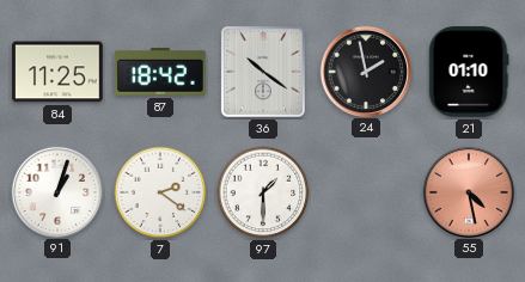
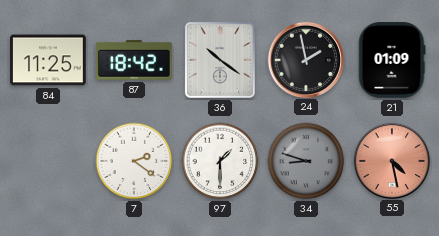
21: 01:10 -> 01:09 (392, 60)
91: 1:03 -> none (56, 191)
34: none -> 8:48 (306, 161)
